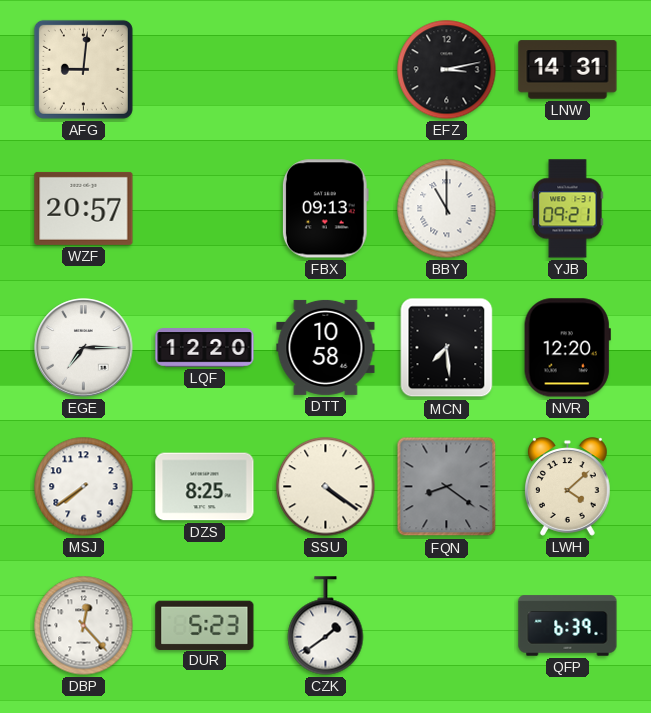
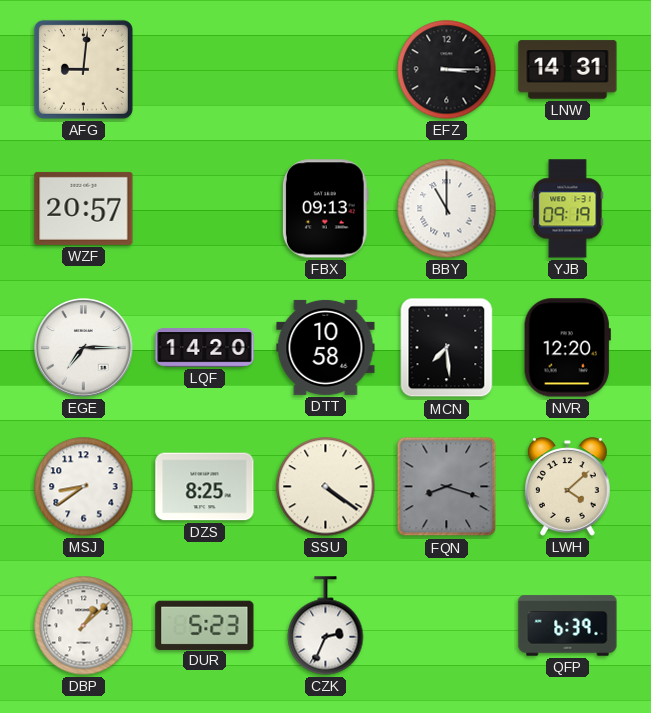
EFZ: 3:13 -> 3:15 (447, 70)
YJB: 09:21 -> 09:19 (568, 209)
LQF: 12:20 -> 14:20 (205, 348)
MSJ: 7:39 -> 8:39 (84, 487)
FQN: 8:21 -> 8:18 (447, 487)
DBP: 12:23 -> 1:08 (84, 626)
CZK: 1:39 -> 2:34 (326, 626)
